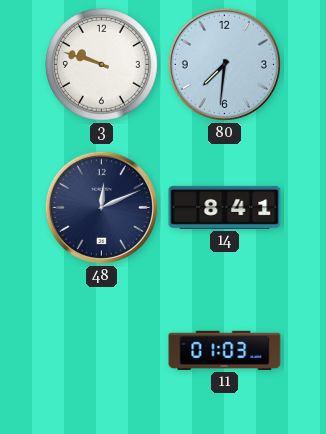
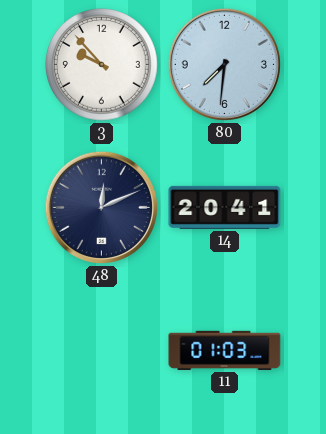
3: 9:48 -> 9:53 (102, 65)
14: 8:41 -> 20:41 (225, 207)
